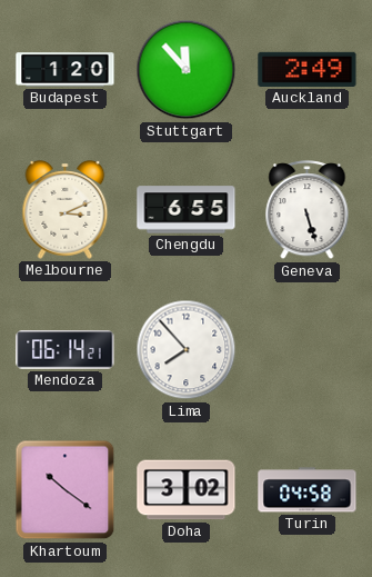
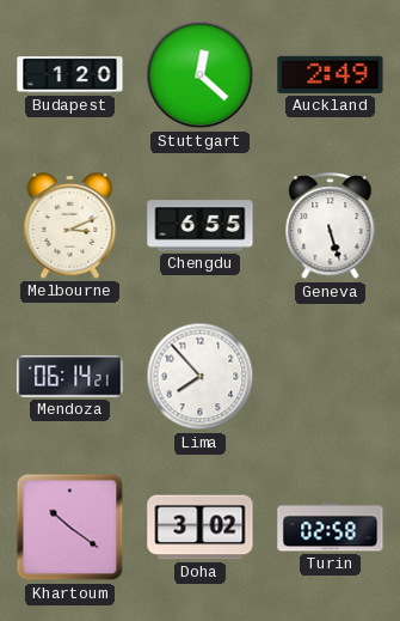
Stuttgart: 11:53 -> 12:22 (201, 75)
Turin: 04:58 -> 02:58 (331, 528)
